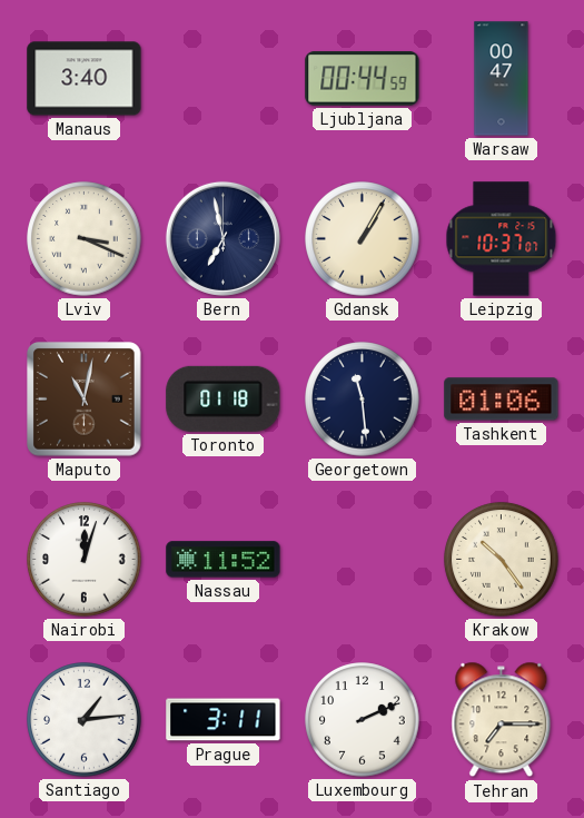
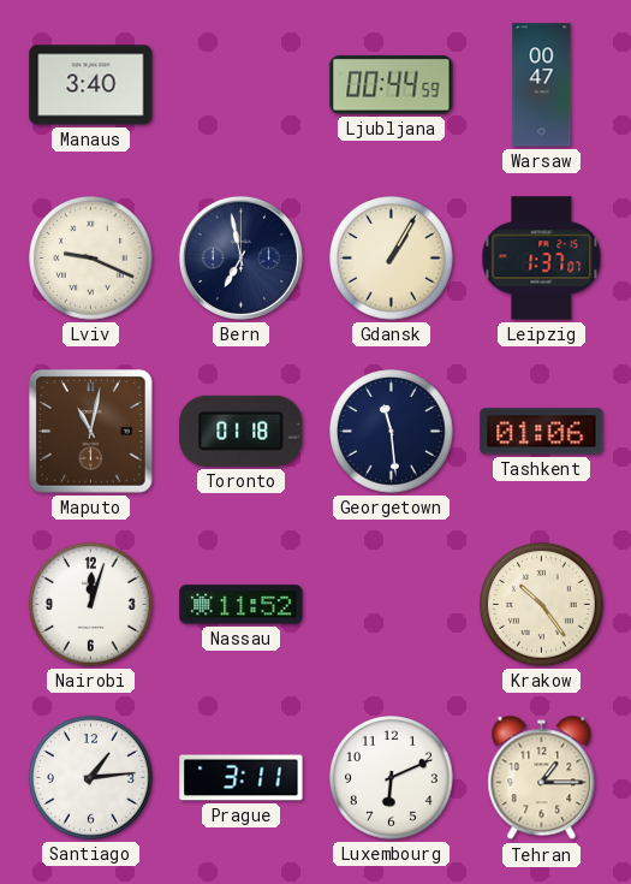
Lviv: 3:19 -> 9:19 (91, 259)
Leipzig: 10:37 -> 1:37 (542, 259)
Luxembourg: 2:11 -> 6:11 (392, 778)
Tehran: 7:15 -> 1:15 (542, 778)
